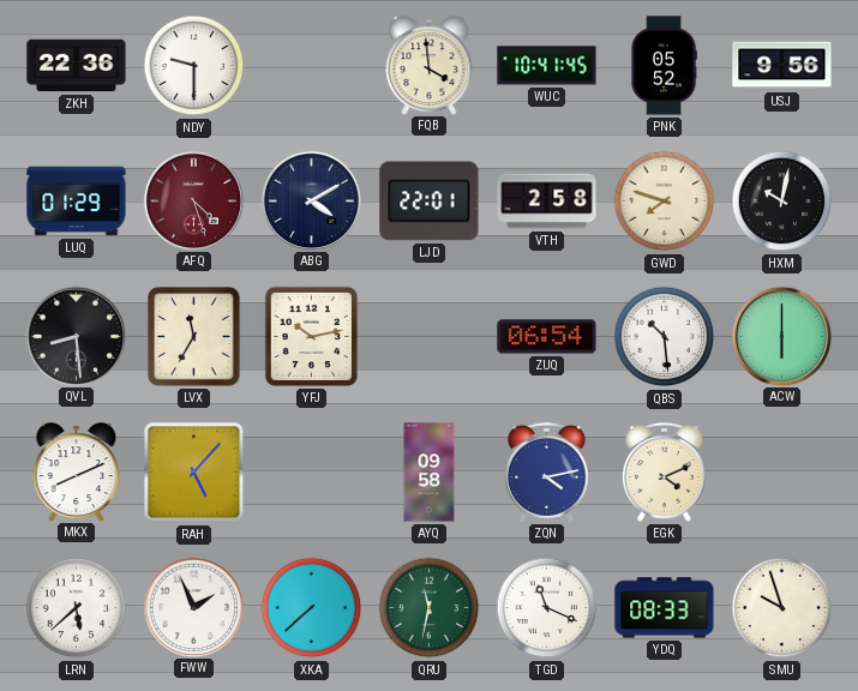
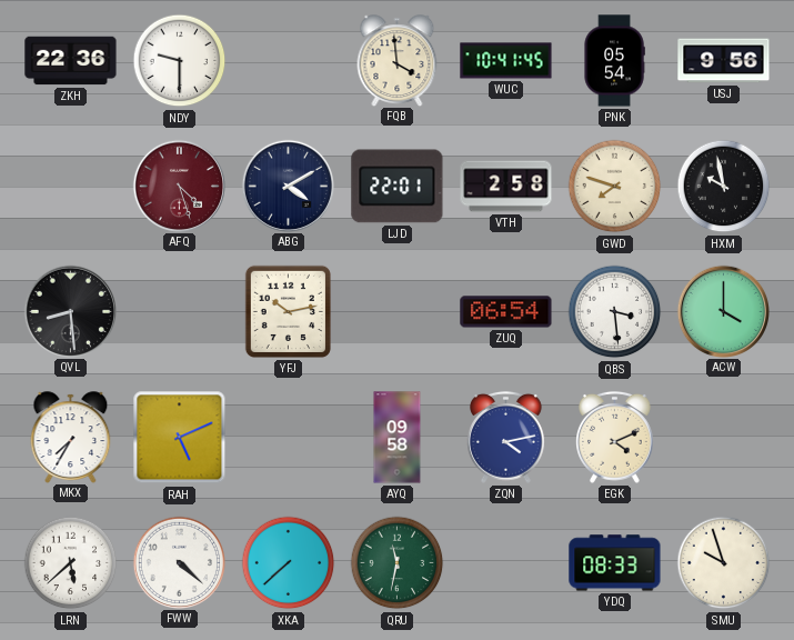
PNK: 05:52 -> 05:54 (614, 61)
LUQ: 01:29 -> none (77, 202)
HXM: 10:02 -> 9:58 (724, 187)
LVX: 11:35 -> none (194, 337)
QBS: 10:29 -> 3:29 (615, 312)
ACW: 6:00 -> 4:00 (723, 311)
MKX: 8:11 -> 7:35 (71, 437)
RAH: 5:07 -> 5:11 (180, 438)
FWW: 1:56 -> 4:22 (179, 562)
TGD: 11:19 -> none (547, 608)
